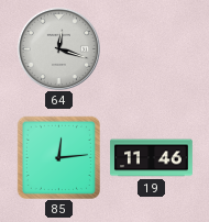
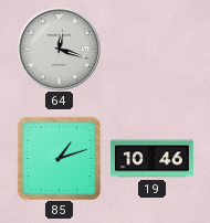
85: 12:14 -> 1:12 (59, 158)
19: 11:46 -> 10:46 (153, 159)
